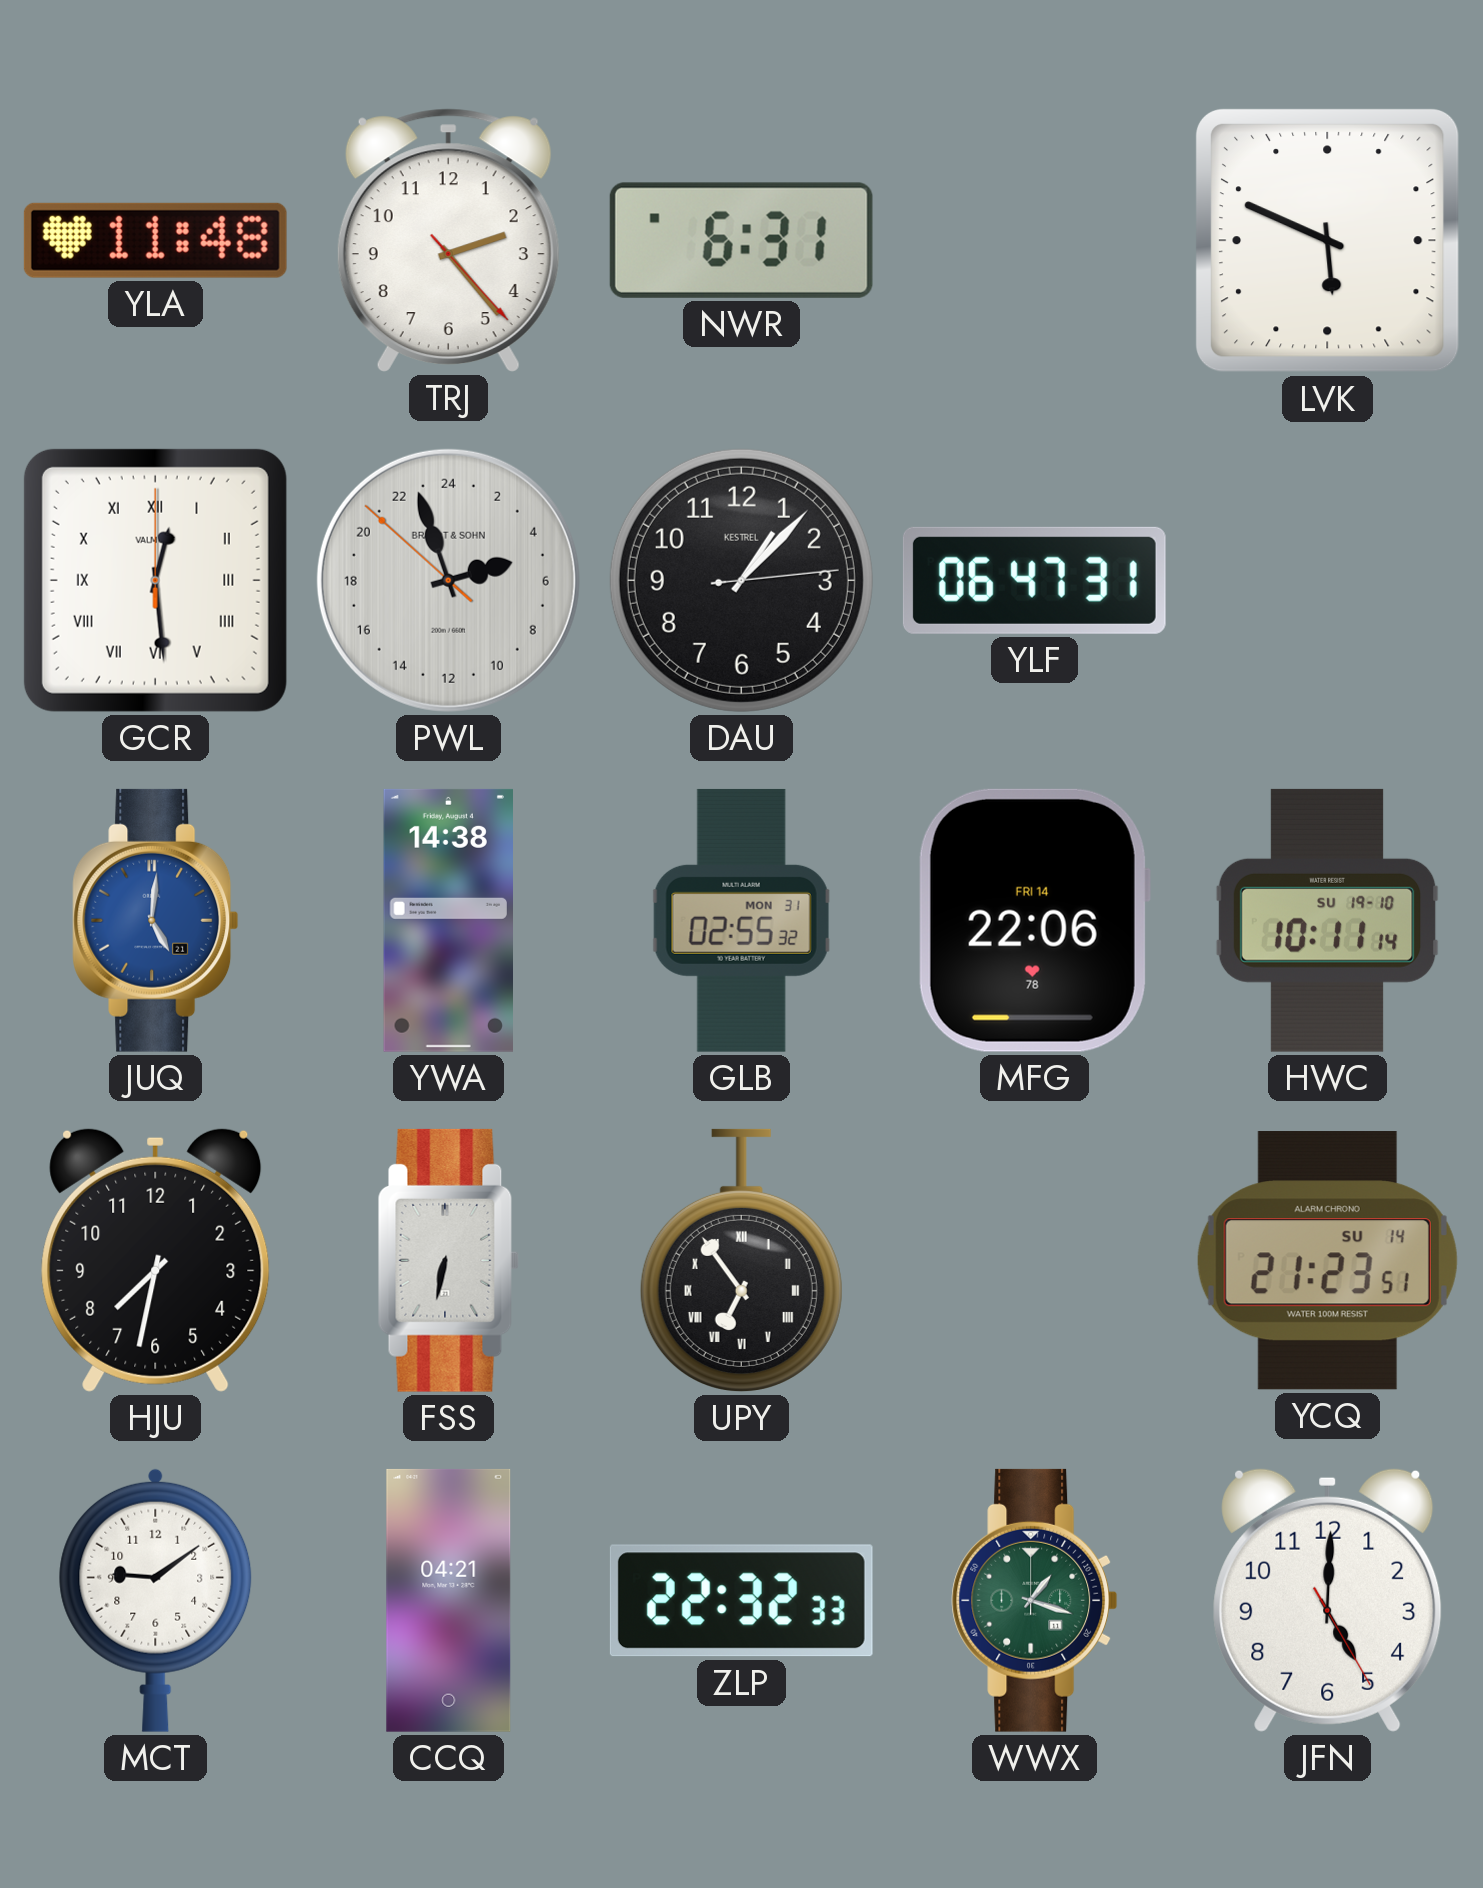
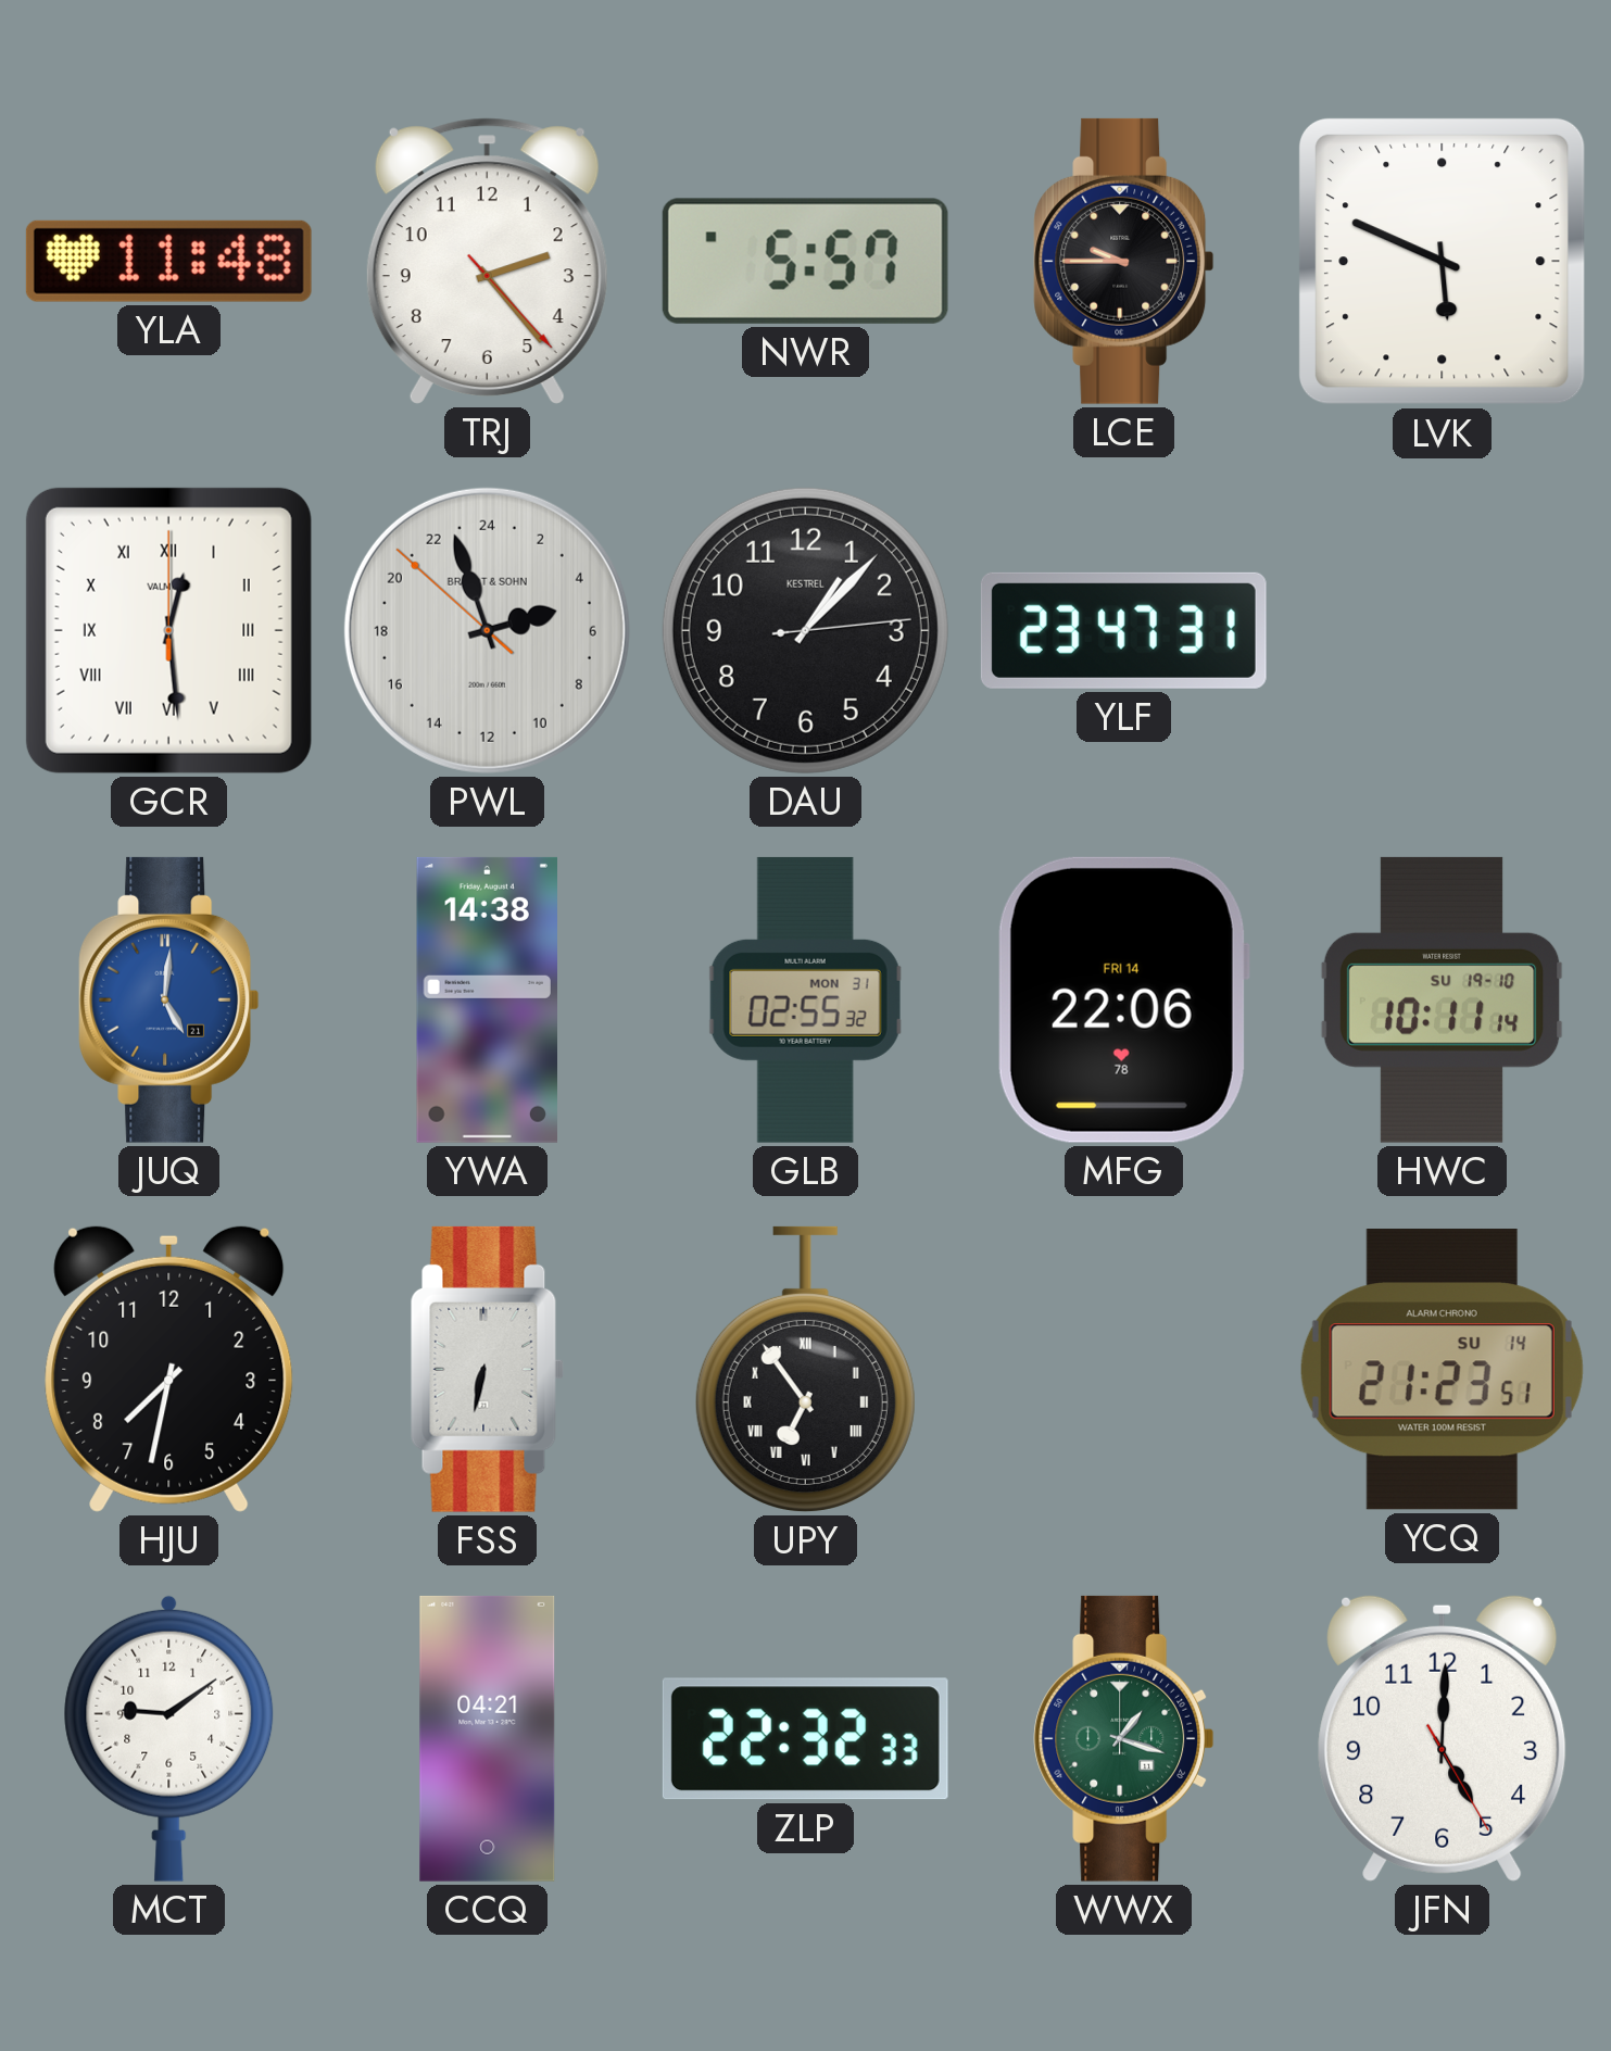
NWR: 6:31 -> 5:57 (805, 261)
LCE: none -> 9:45 (1124, 261)
YLF: 06:47 -> 23:47 (1123, 630)
